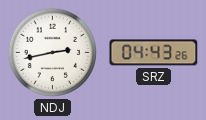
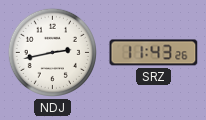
SRZ: 04:43 -> 11:43 (154, 53)
